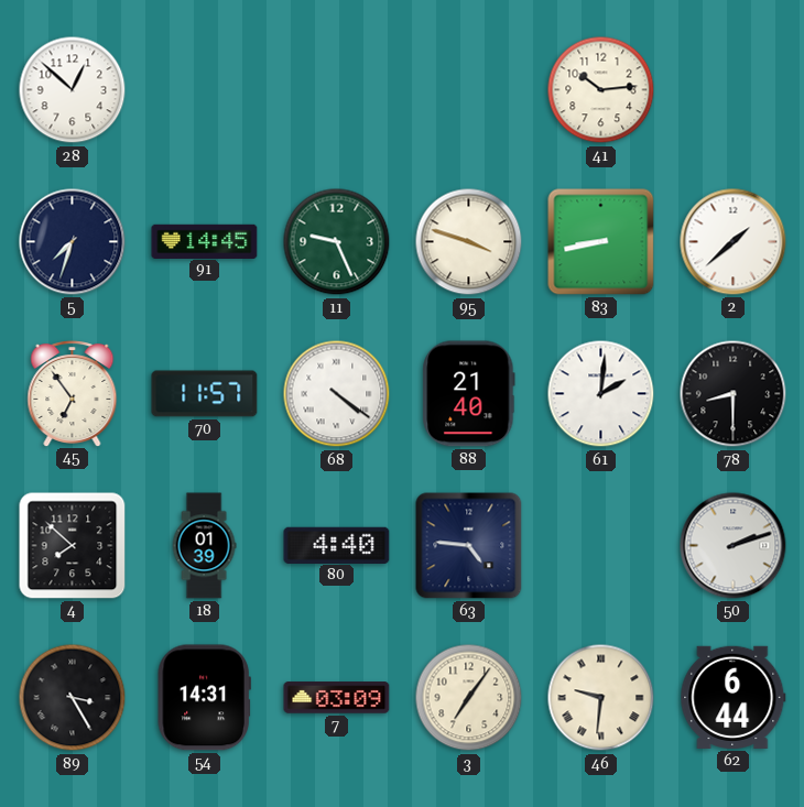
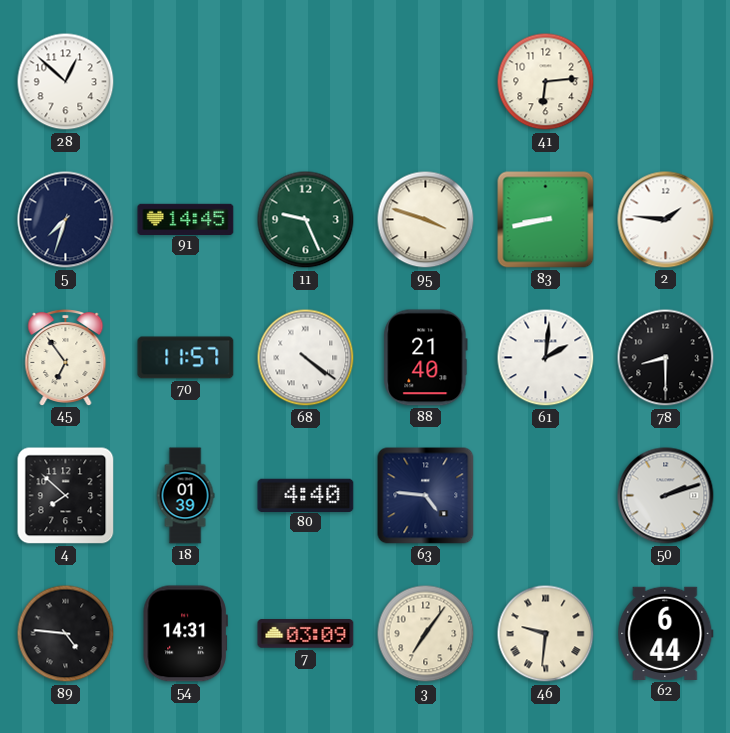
41: 10:14 -> 6:14 (546, 82)
2: 1:38 -> 1:46 (666, 220)
89: 3:25 -> 4:46 (66, 634)
